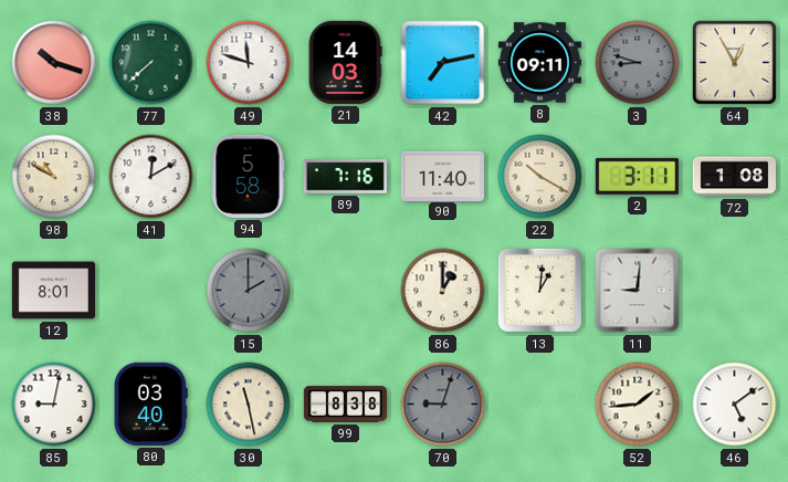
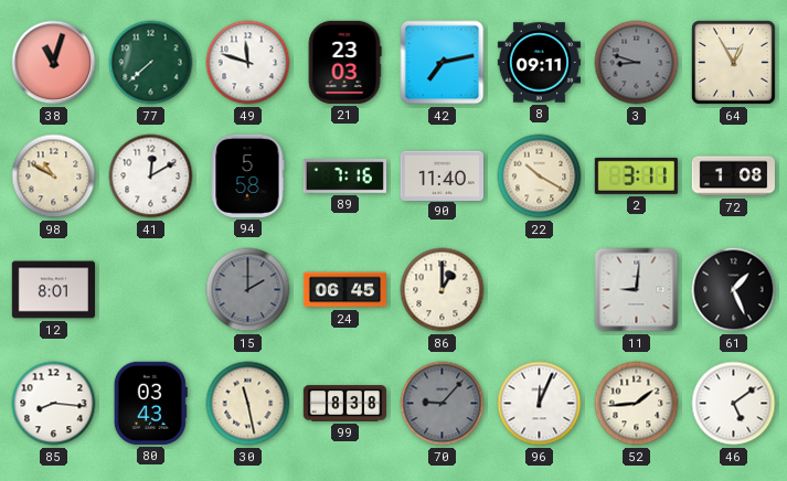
38: 10:18 -> 11:03 (54, 63)
21: 14:03 -> 23:03 (344, 62)
24: none -> 06:45 (344, 290)
13: 1:01 -> none (539, 290)
61: none -> 1:26 (734, 290)
85: 9:02 -> 8:16 (54, 404)
80: 03:40 -> 03:43 (150, 403)
70: 9:03 -> 9:07 (443, 404)
96: none -> 12:04 (540, 404)
